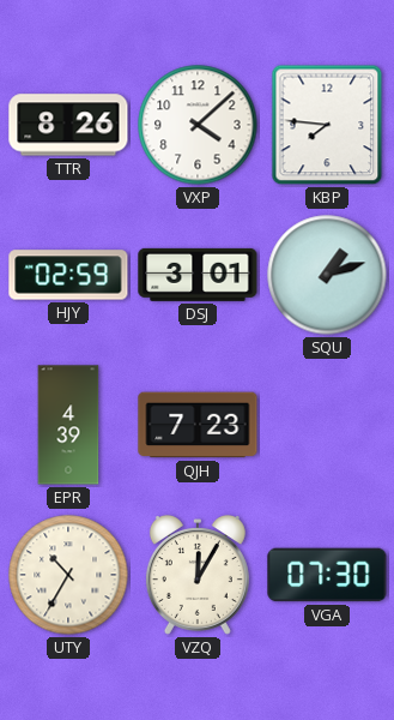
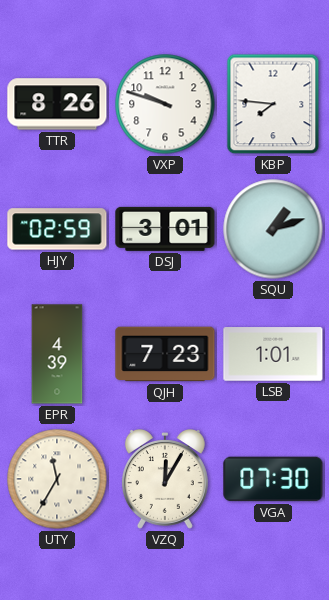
VXP: 4:08 -> 9:48 (165, 104)
LSB: none -> 1:01 (273, 354)
UTY: 10:35 -> 11:35 (57, 479)
